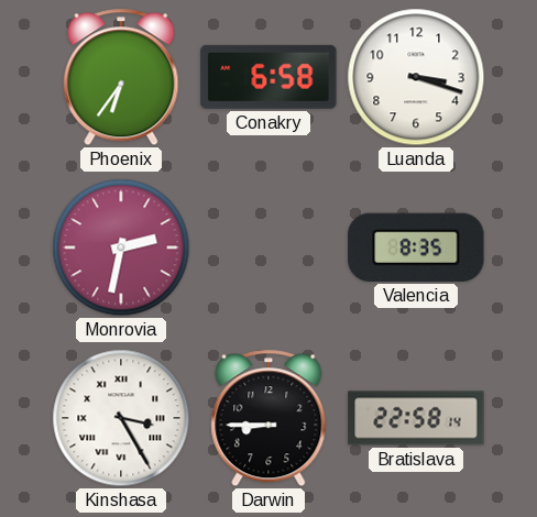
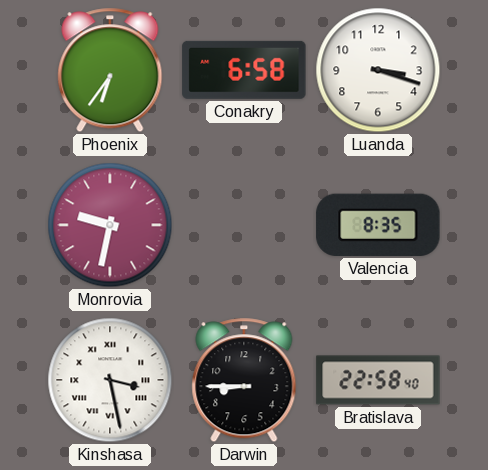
Monrovia: 2:32 -> 9:32 (110, 225)
Kinshasa: 3:25 -> 3:28 (110, 380)
Bratislava: 22:58:14 -> 22:58:40 (378, 380)
